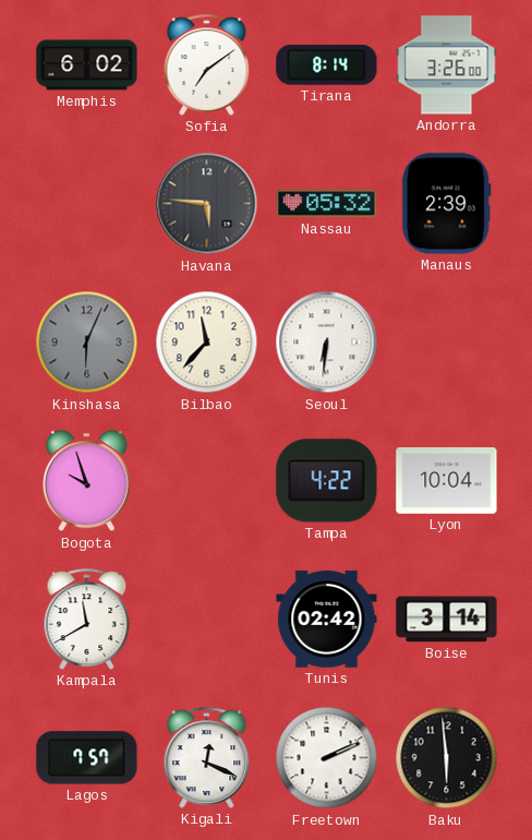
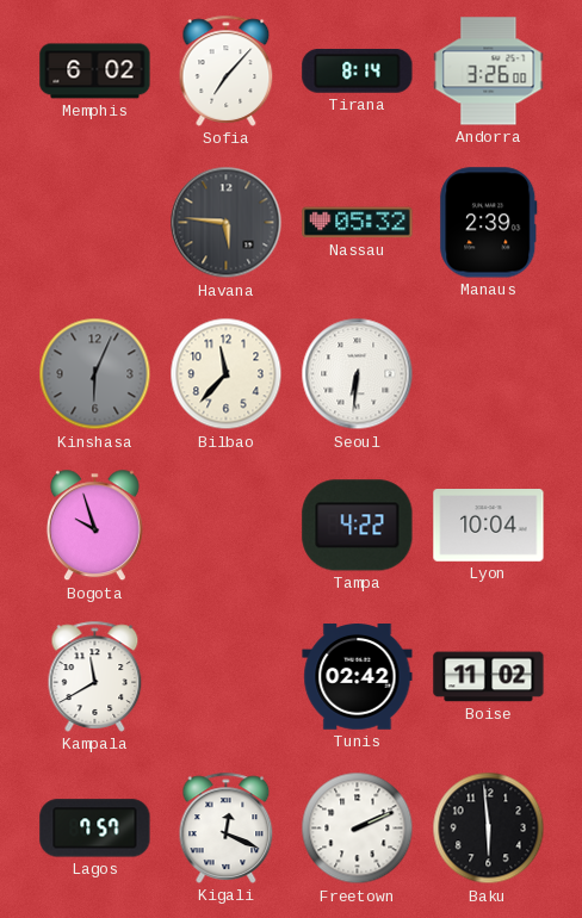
Sofia: 7:09 -> 7:07 (227, 70)
Boise: 3:14 -> 11:02 (489, 677)
